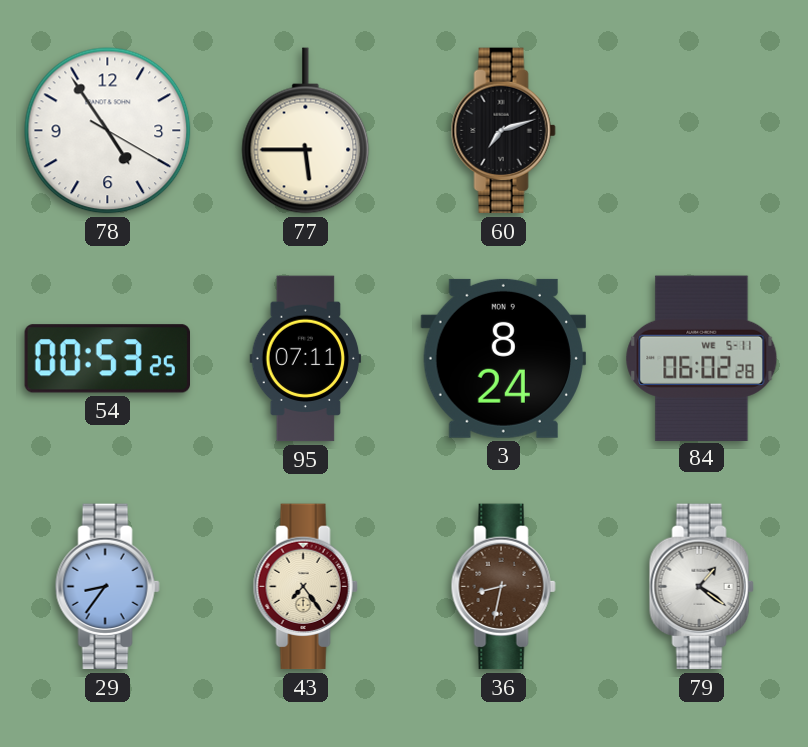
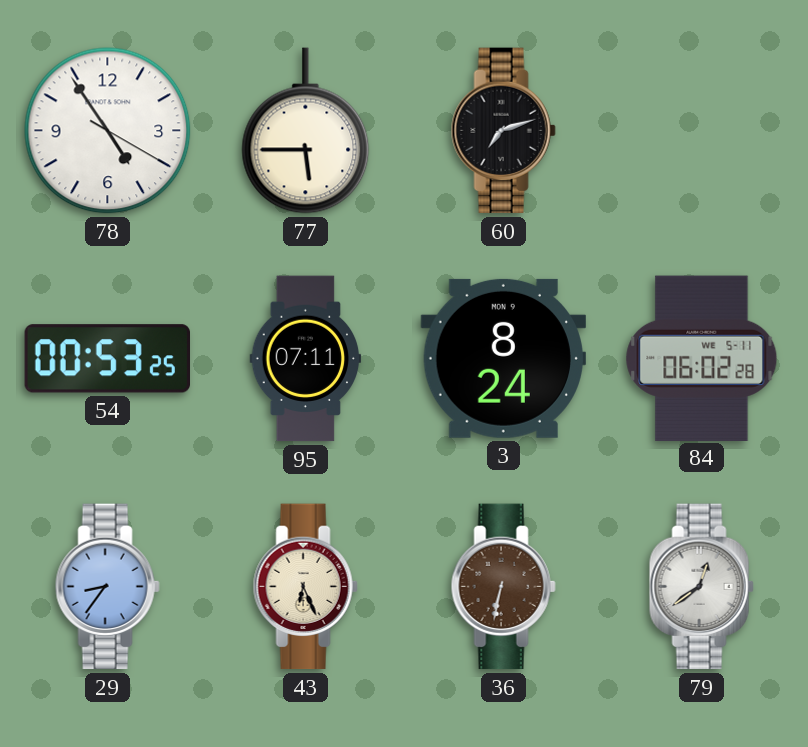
43: 7:24 -> 6:26 (305, 587)
36: 8:32 -> 6:32 (503, 587)
79: 1:21 -> 12:39 (701, 587)
